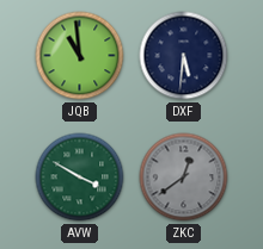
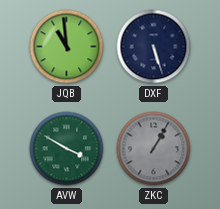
DXF: 5:31 -> 5:27 (154, 47)
ZKC: 12:39 -> 1:05 (154, 149)
